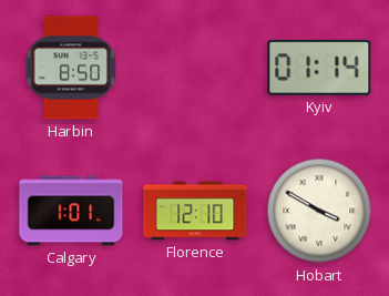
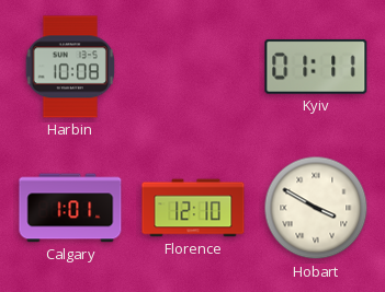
Harbin: 8:50 -> 10:08 (69, 67)
Kyiv: 01:14 -> 01:11 (316, 67)
